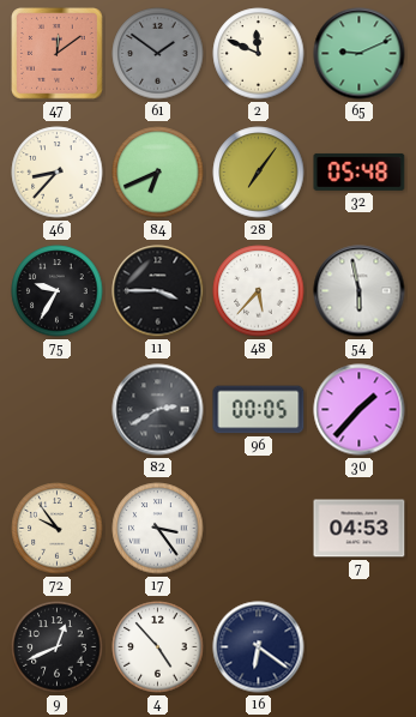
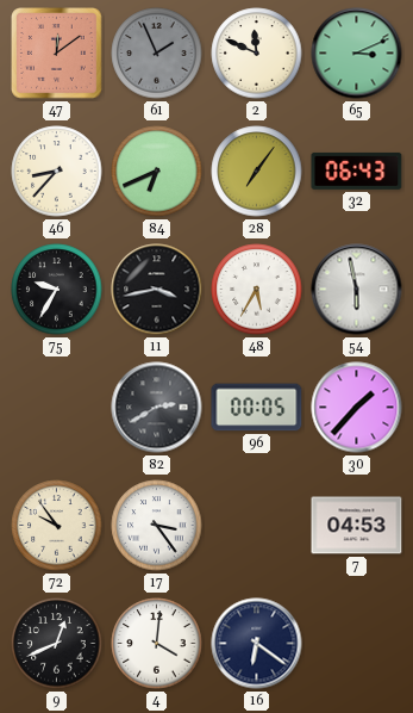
61: 1:51 -> 1:56 (157, 54)
65: 9:11 -> 3:11 (357, 54)
32: 05:48 -> 06:43 (357, 170)
11: 3:45 -> 3:43 (157, 290)
48: 5:37 -> 5:35 (257, 290)
4: 4:53 -> 4:01 (157, 644)
